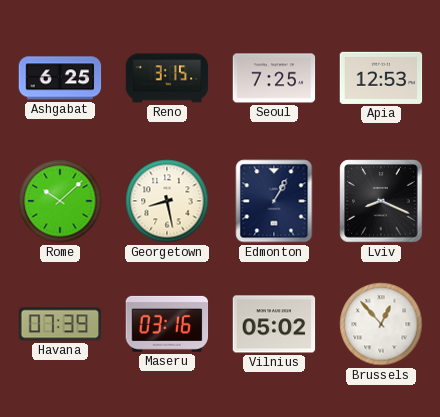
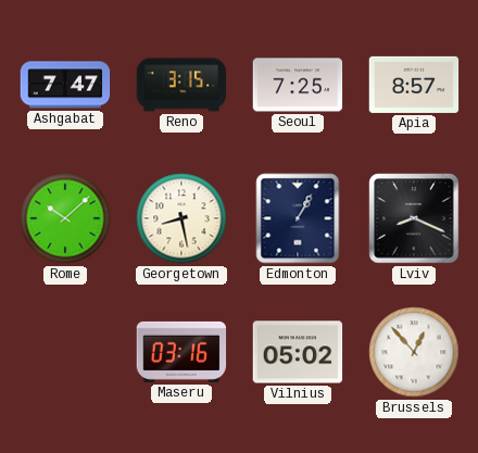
Ashgabat: 6:25 -> 7:47 (65, 85)
Apia: 12:53 -> 8:57 (414, 85)
Havana: 07:39 -> none (60, 324)
